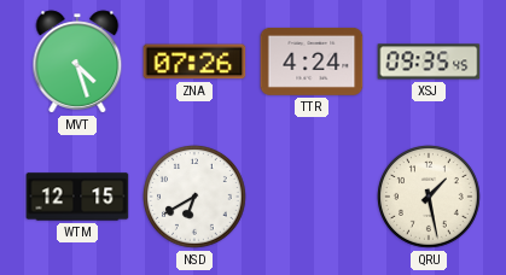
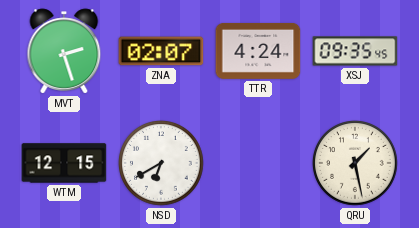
MVT: 4:27 -> 2:27 (64, 51)
ZNA: 07:26 -> 02:07 (161, 51)
